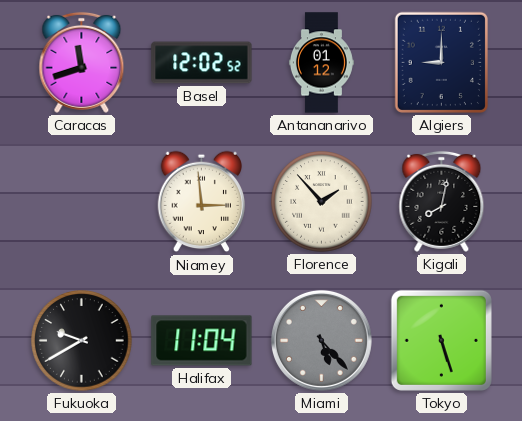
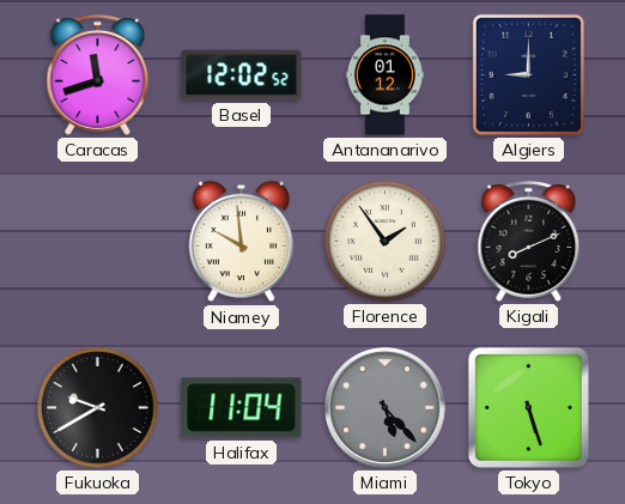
Niamey: 2:59 -> 9:59 (242, 242)
Florence: 1:53 -> 1:54 (386, 242)
Kigali: 8:02 -> 8:11 (529, 241)
